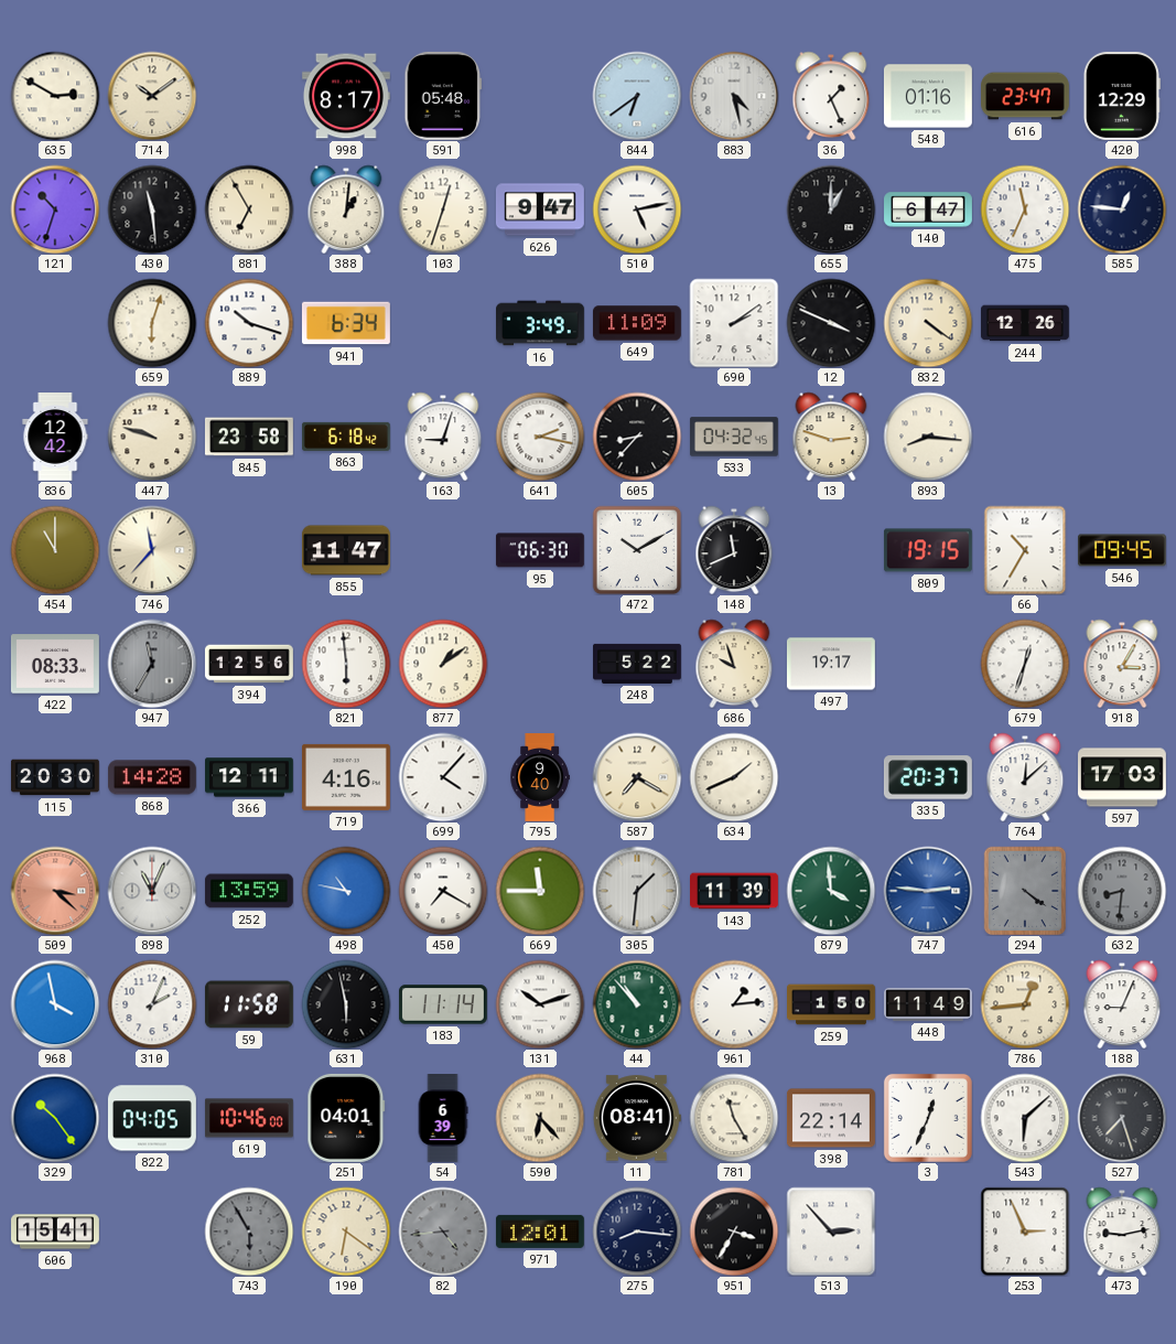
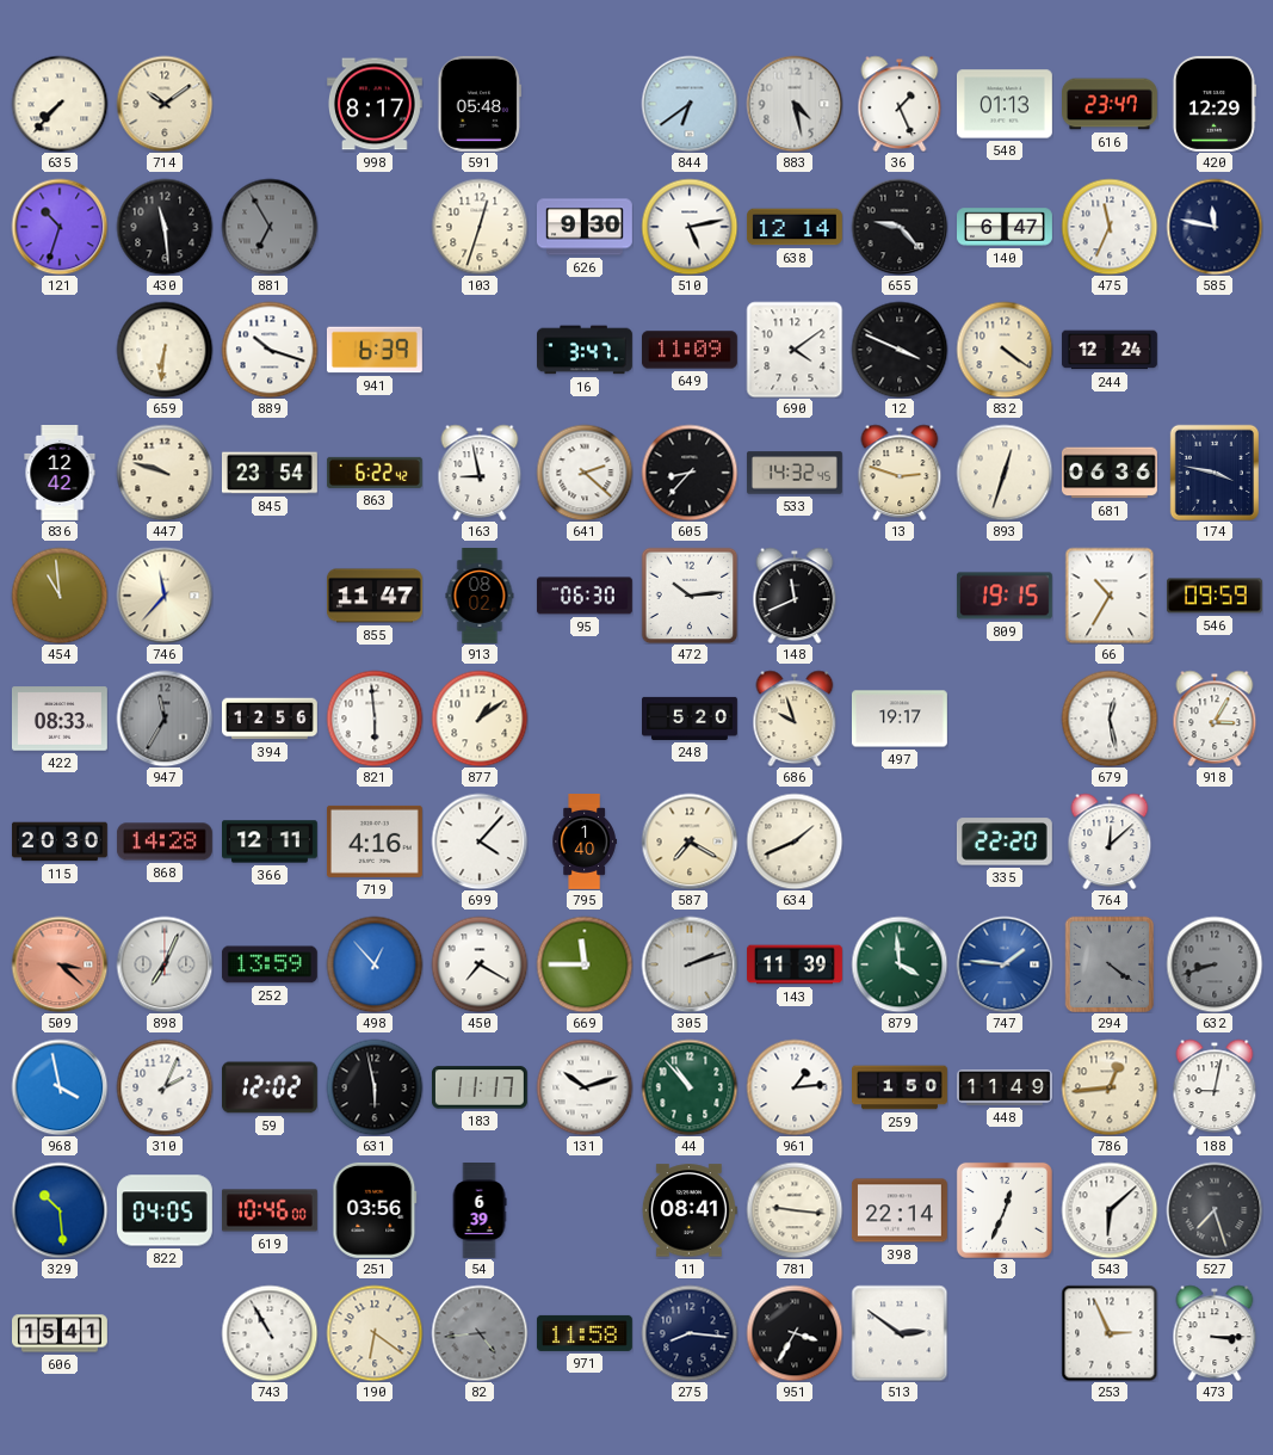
635: 2:50 -> 7:37 (60, 104)
548: 01:16 -> 01:13 (1005, 104)
881 dial: cream -> grey (270, 227)
388: 1:01 -> none (346, 209)
626: 9:47 -> 9:30 (585, 227)
638: none -> 12:14 (795, 227)
655: 1:00 -> 9:23 (900, 227)
585: 12:46 -> 11:47 (1215, 227)
659: 6:03 -> 6:31 (165, 350)
941: 6:34 -> 6:39 (375, 350)
16: 3:49 -> 3:47 (586, 350)
690: 2:09 -> 4:09 (795, 350)
244: 12:26 -> 12:24 (1110, 350)
845: 23:58 -> 23:54 (270, 473)
863: 6:18 -> 6:22 (375, 473)
163: 9:03 -> 8:58 (480, 473)
641: 2:17 -> 2:22 (585, 473)
533: 04:32 -> 14:32 (795, 473)
893: 8:16 -> 12:33 (1005, 473)
681: none -> 06:36 (1110, 473)
174: none -> 3:47 (1213, 471)
454: 11:00 -> 10:59 (60, 596)
913: none -> 08:02 (480, 597)
472: 10:10 -> 10:14 (690, 596)
546: 09:45 -> 09:59 (1215, 596)
248: 5:22 -> 5:20 (691, 719)
679: 12:33 -> 12:28 (1110, 719)
795: 9:40 -> 1:40 (585, 843)
335: 20:37 -> 22:20 (1005, 841)
597: 17:03 -> none (1123, 777)
898: 11:04 -> 7:04 (165, 964)
498: 10:47 -> 12:53 (375, 964)
305: 1:31 -> 2:12 (690, 964)
747: 2:46 -> 1:46 (1005, 964)
632: 8:31 -> 8:42 (1215, 964)
59: 11:58 -> 12:02 (270, 1087)
183: 11:14 -> 11:17 (480, 1087)
188: 9:04 -> 9:02 (1215, 1087)
329: 10:24 -> 10:29 (60, 1210)
251: 04:01 -> 03:56 (375, 1210)
590: 6:23 -> none (540, 1118)
781: 11:25 -> 9:16 (795, 1210)
743: 5:55 -> 10:55 (270, 1333)
743 dial: grey -> white (270, 1333)
971: 12:01 -> 11:58 (585, 1333)
513: 2:53 -> 2:51 (900, 1333)
473: 9:13 -> 3:15 (1215, 1333)
